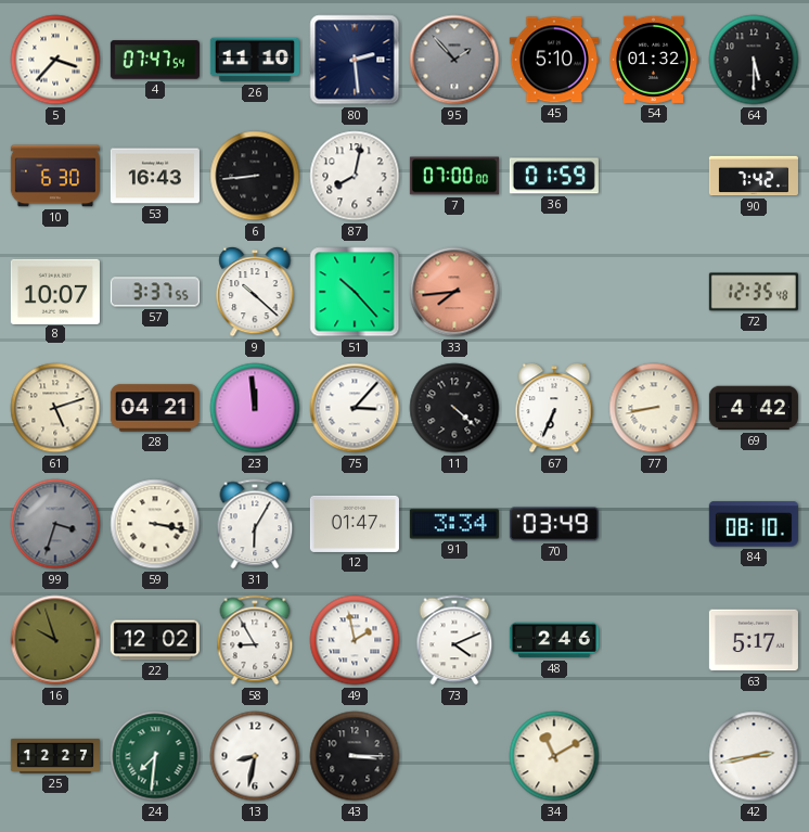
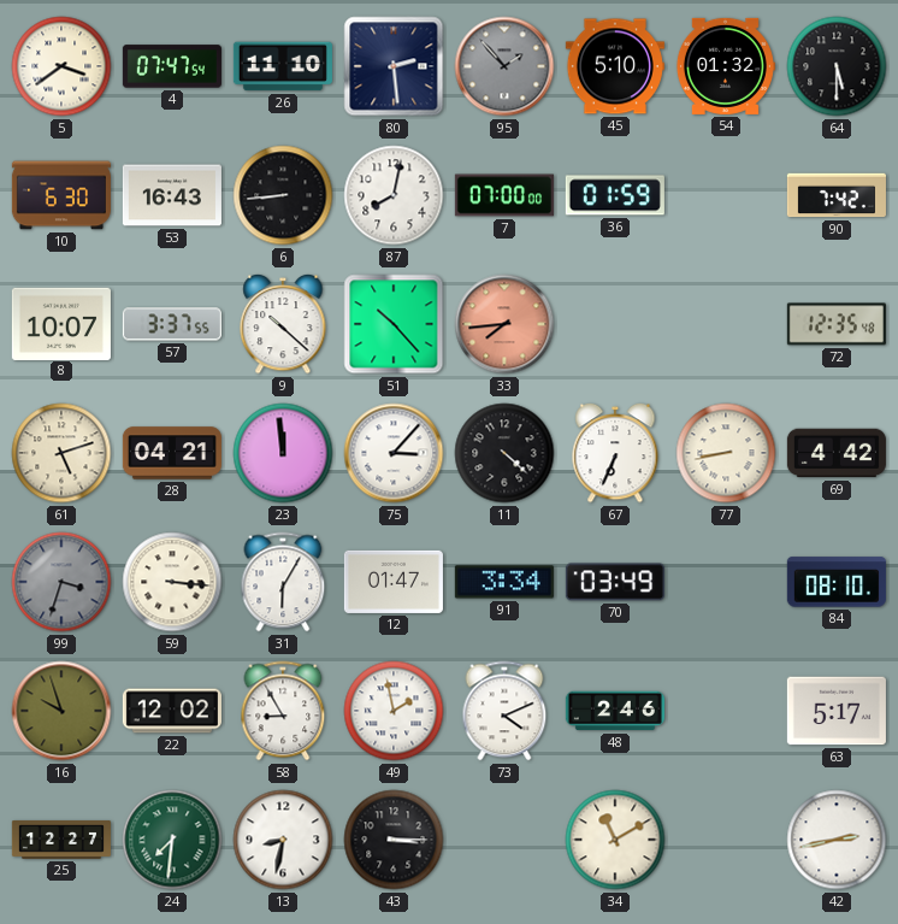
5: 3:37 -> 3:39 (61, 66)
59: 3:17 -> 3:16 (172, 582)
